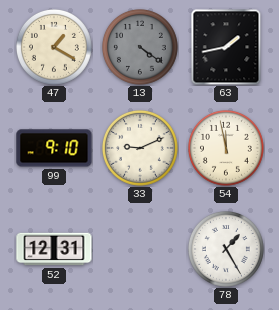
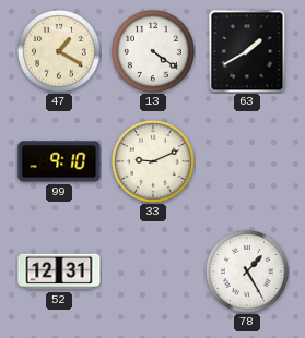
13 dial: grey -> white (153, 51)
63: 1:43 -> 1:40 (247, 51)
54: 11:58 -> none (226, 148)
